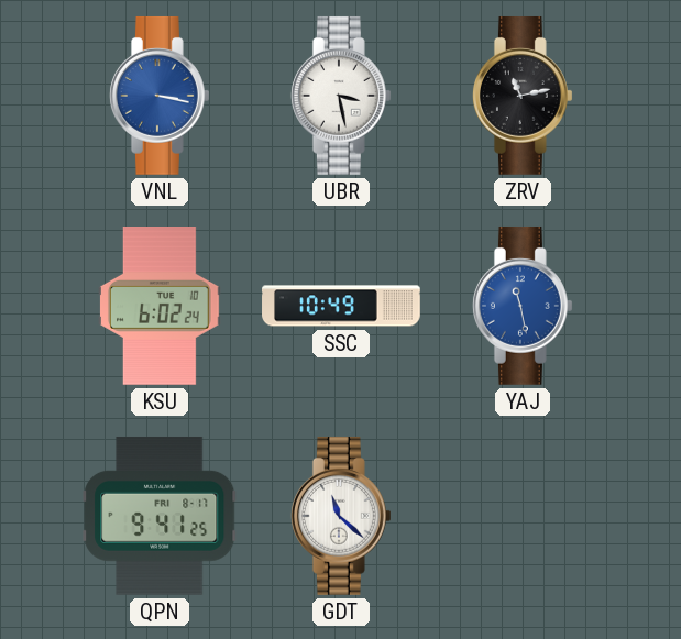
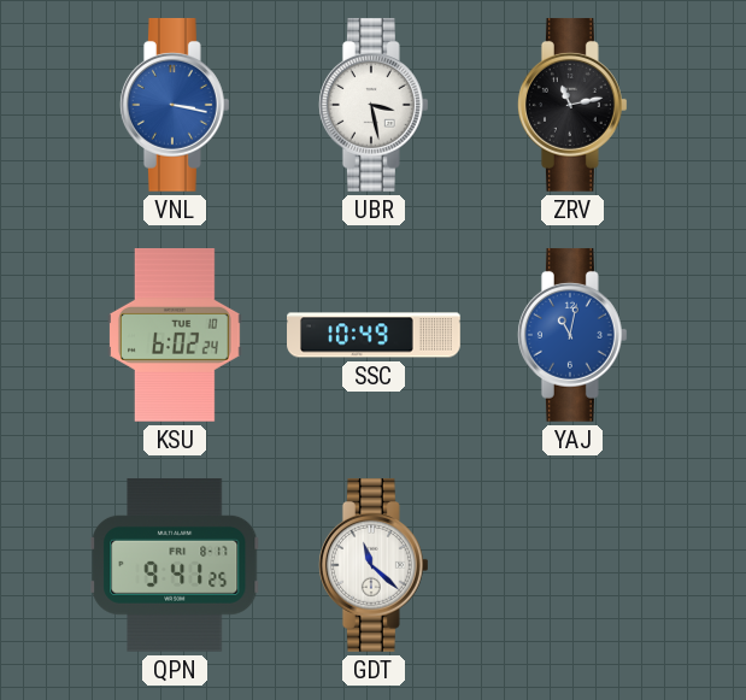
YAJ: 11:28 -> 11:02 (572, 335)
